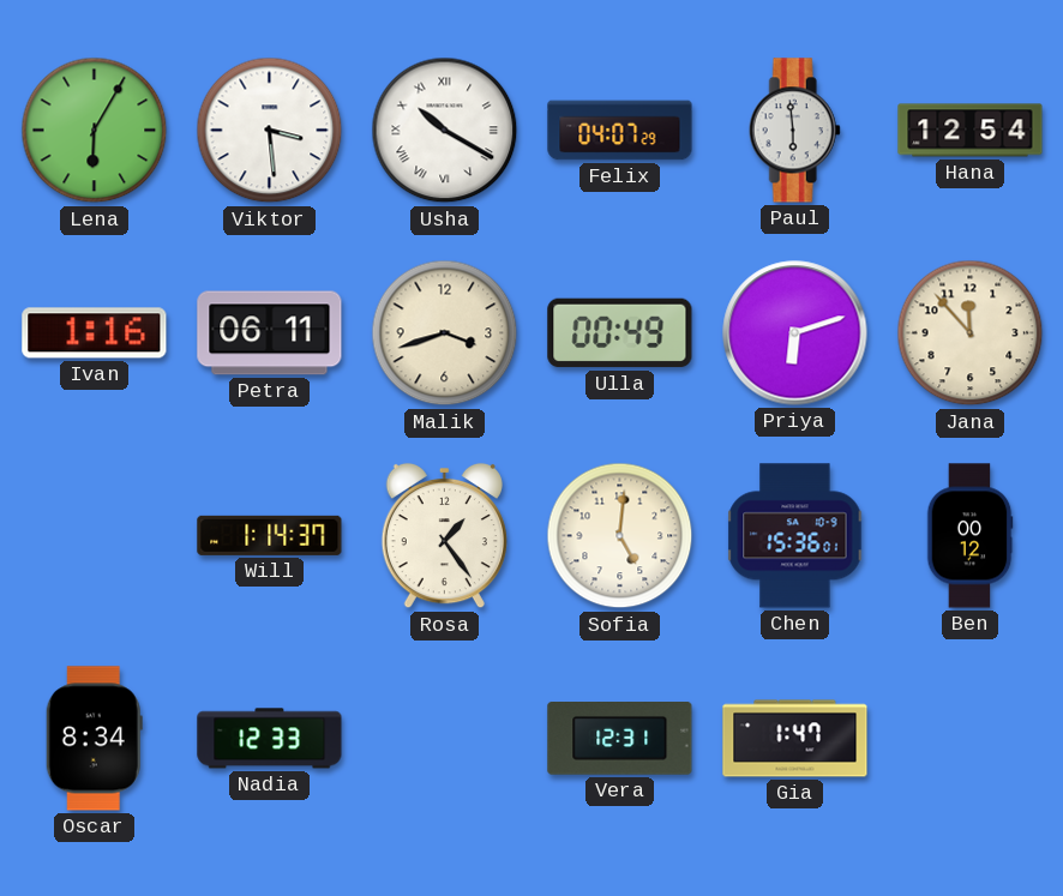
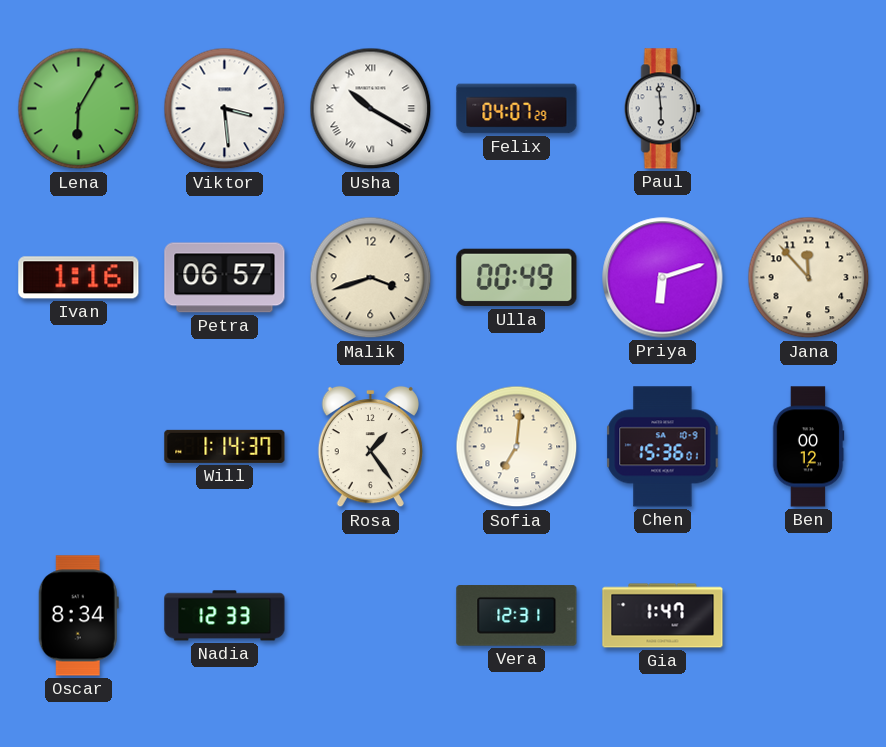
Hana: 12:54 -> none (971, 131)
Petra: 06:11 -> 06:57 (225, 278)
Sofia: 5:01 -> 7:01 (517, 447)
